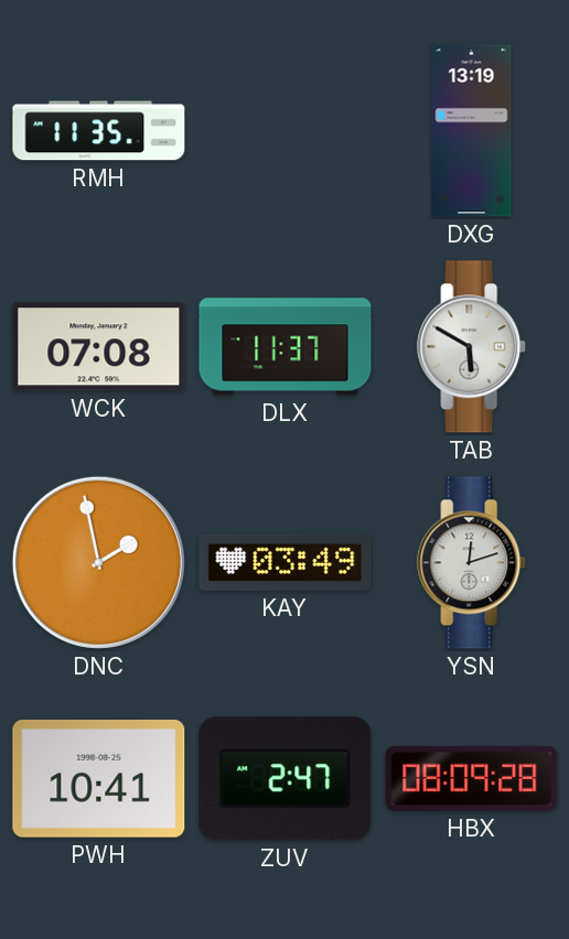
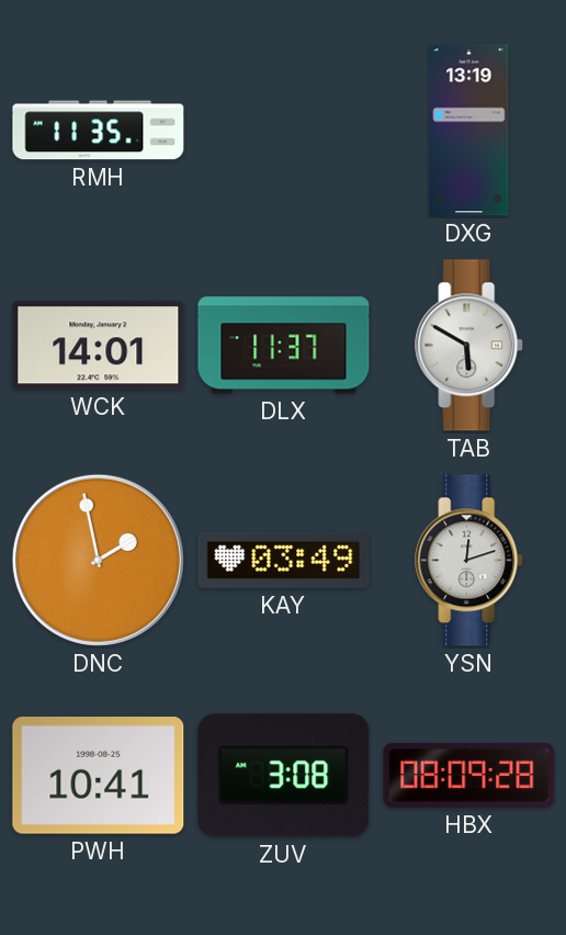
WCK: 07:08 -> 14:01 (99, 346)
ZUV: 2:47 -> 3:08 (284, 776)
